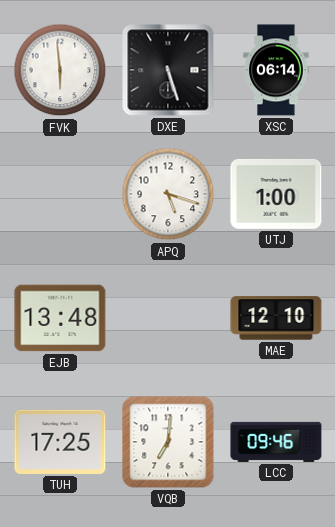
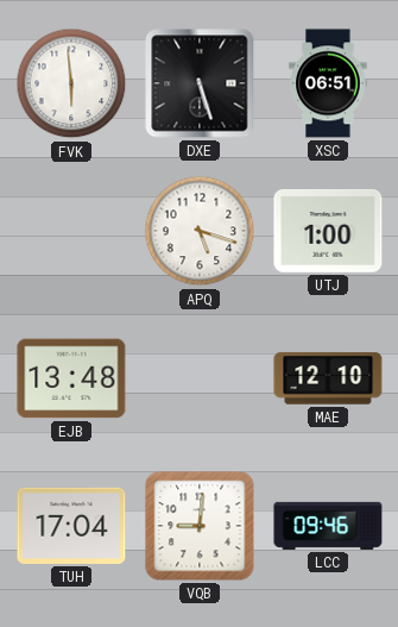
XSC: 06:14 -> 06:51 (328, 83)
TUH: 17:25 -> 17:04 (71, 526)
VQB: 7:01 -> 9:01 (200, 526)
